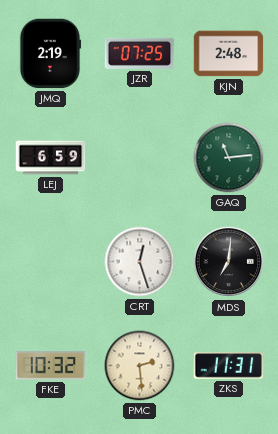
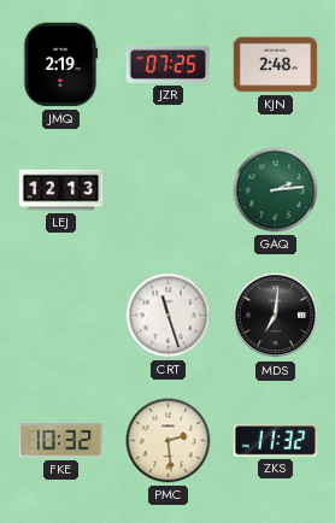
LEJ: 6:59 -> 12:13 (61, 190)
GAQ: 11:14 -> 2:14 (276, 190)
CRT: 12:27 -> 11:27 (169, 316)
ZKS: 11:31 -> 11:32 (276, 441)
